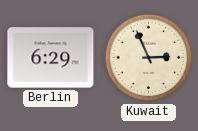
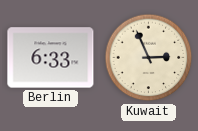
Berlin: 6:29 -> 6:33 (51, 58)
